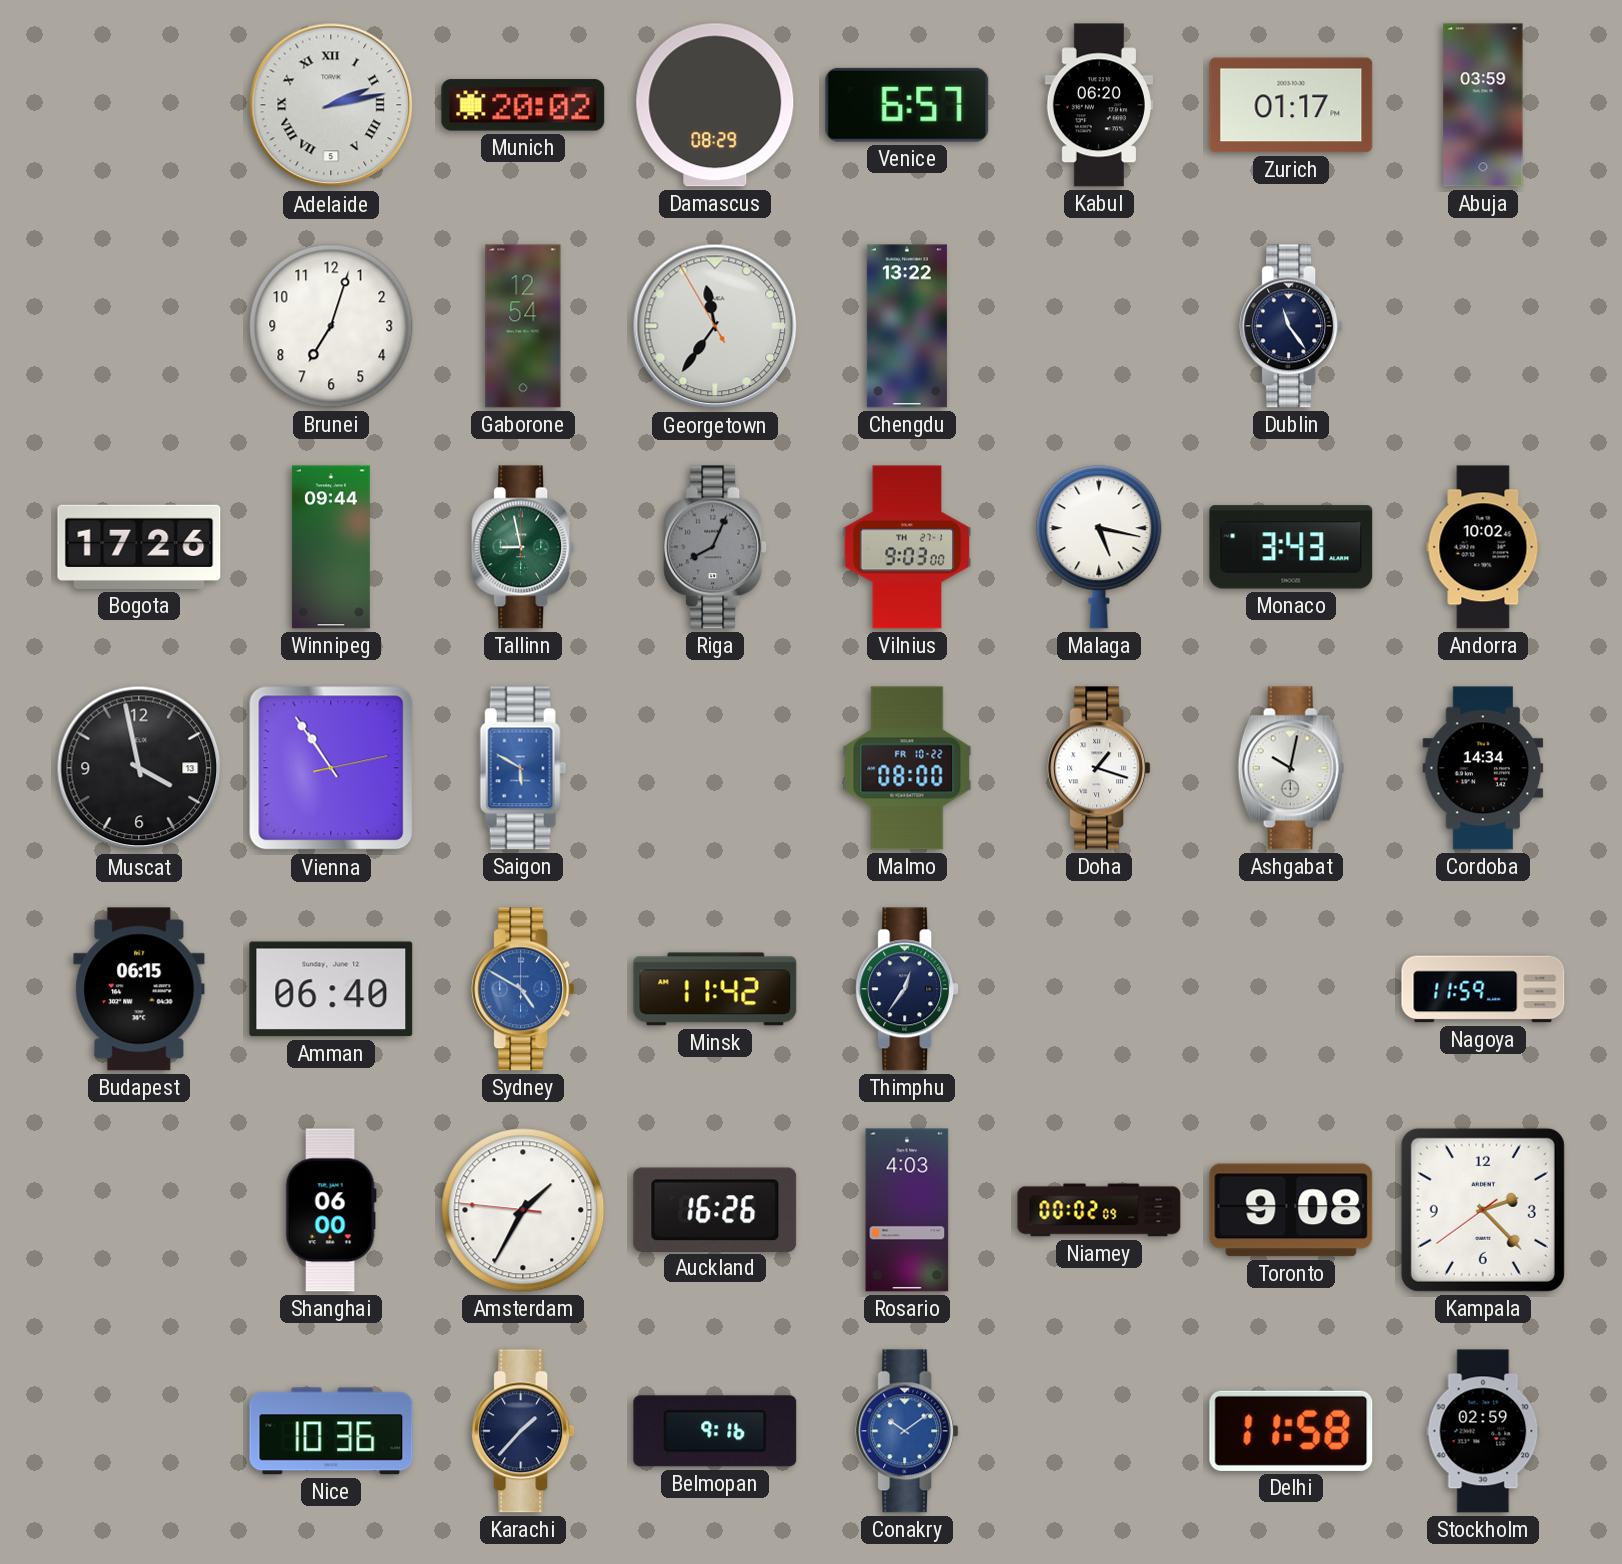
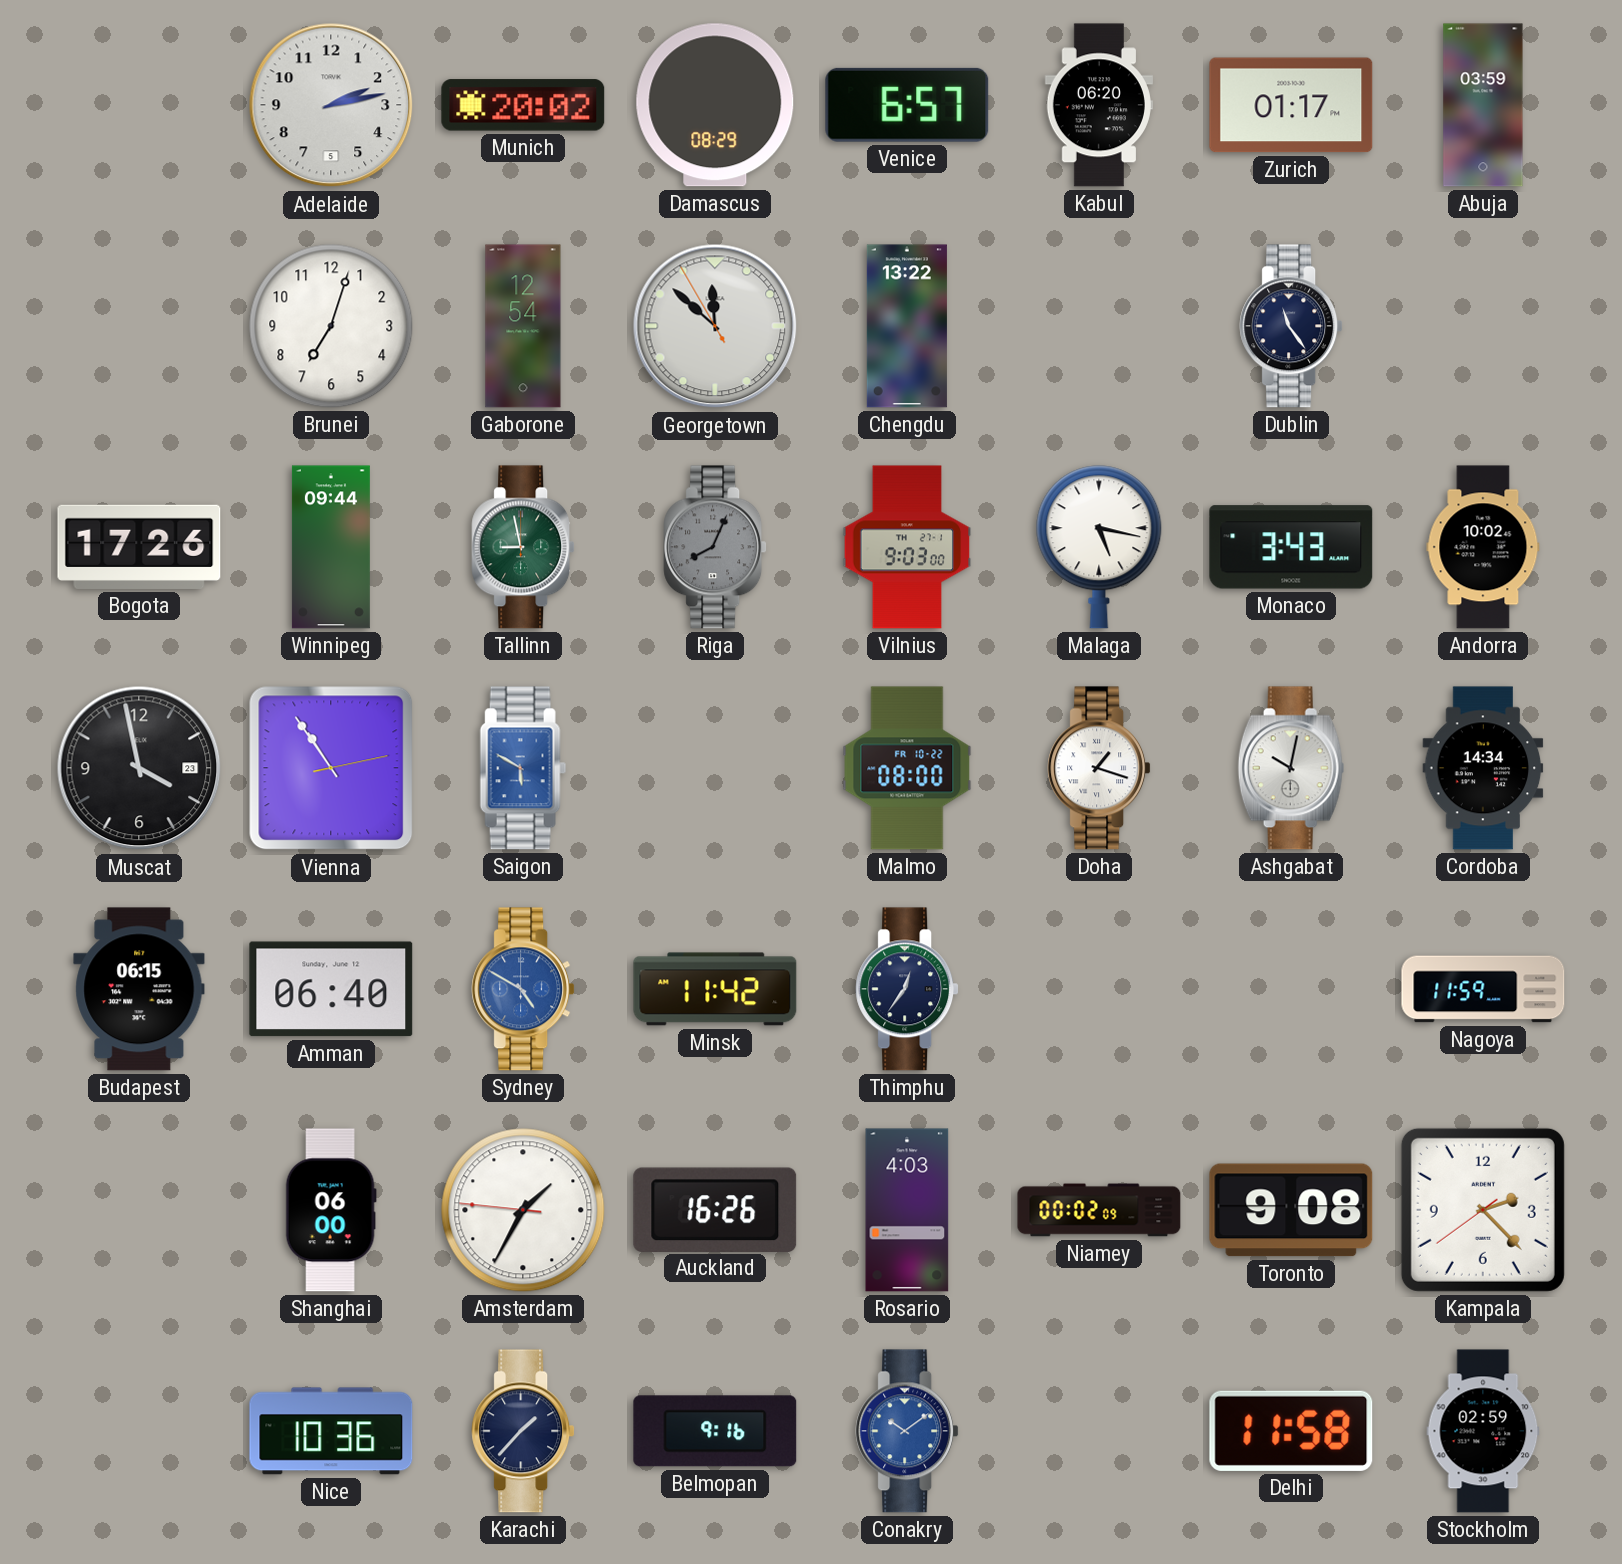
Adelaide numerals: Roman -> Arabic (331, 105)
Georgetown: 11:35 -> 11:51 (715, 326)
Muscat date: 13 -> 23 (139, 768)
